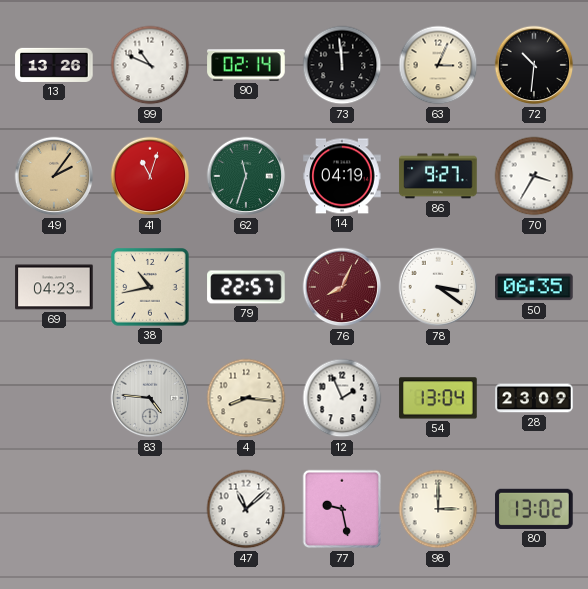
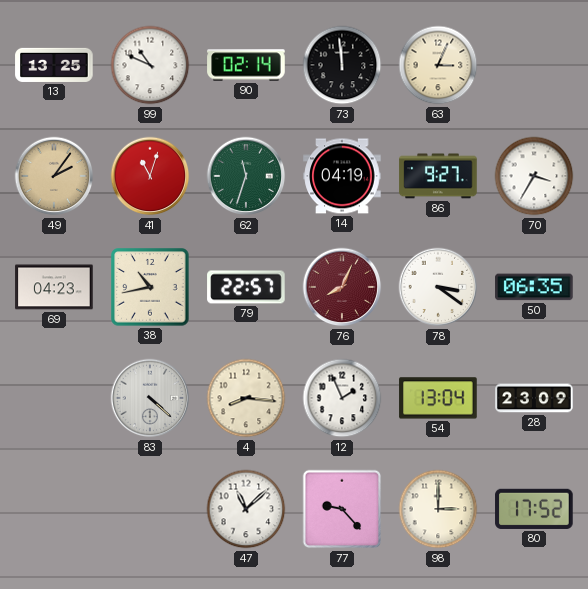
13: 13:26 -> 13:25 (54, 65)
72: 10:31 -> none (534, 65)
83: 4:46 -> 4:22 (150, 398)
77: 9:28 -> 9:23 (342, 509)
80: 13:02 -> 17:52 (534, 509)
